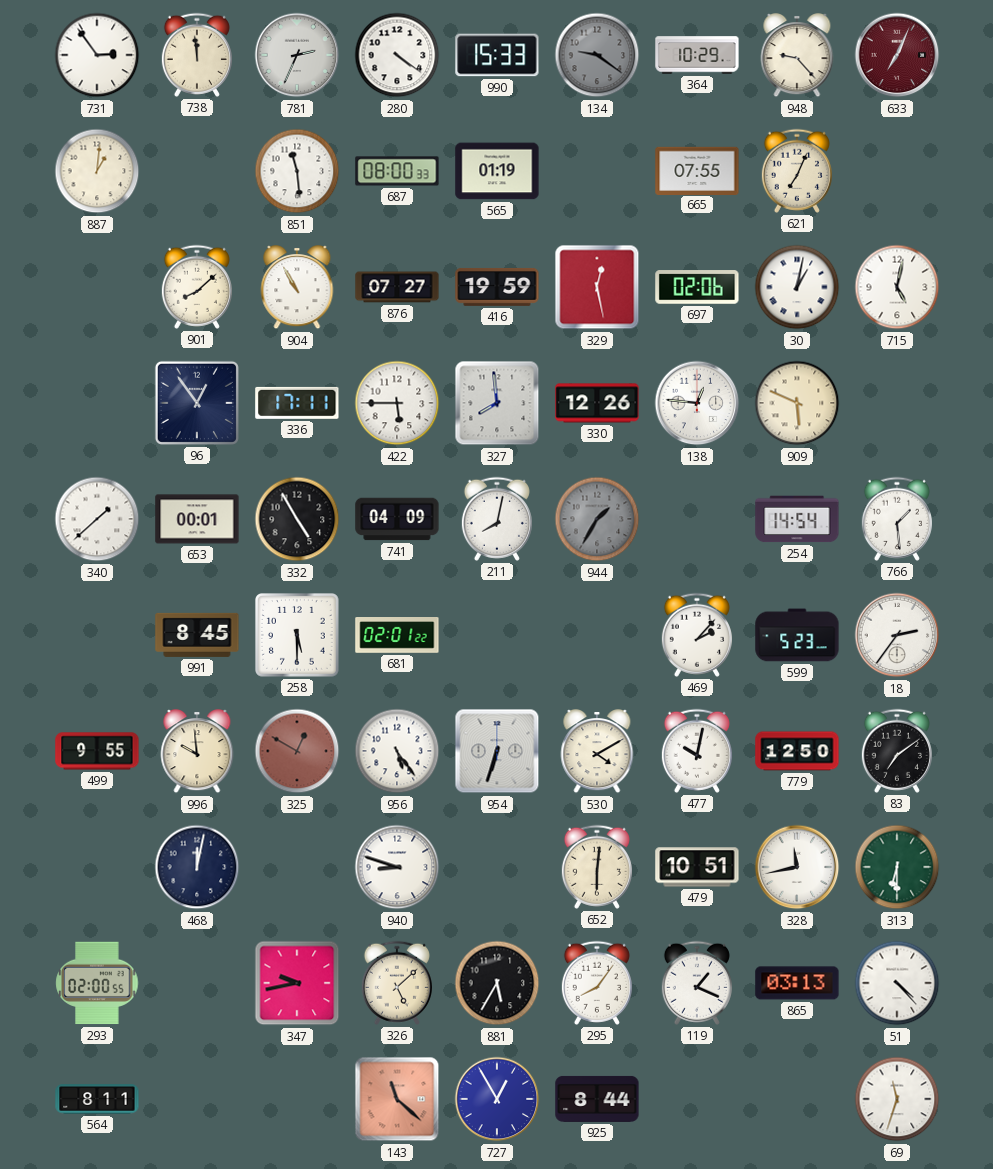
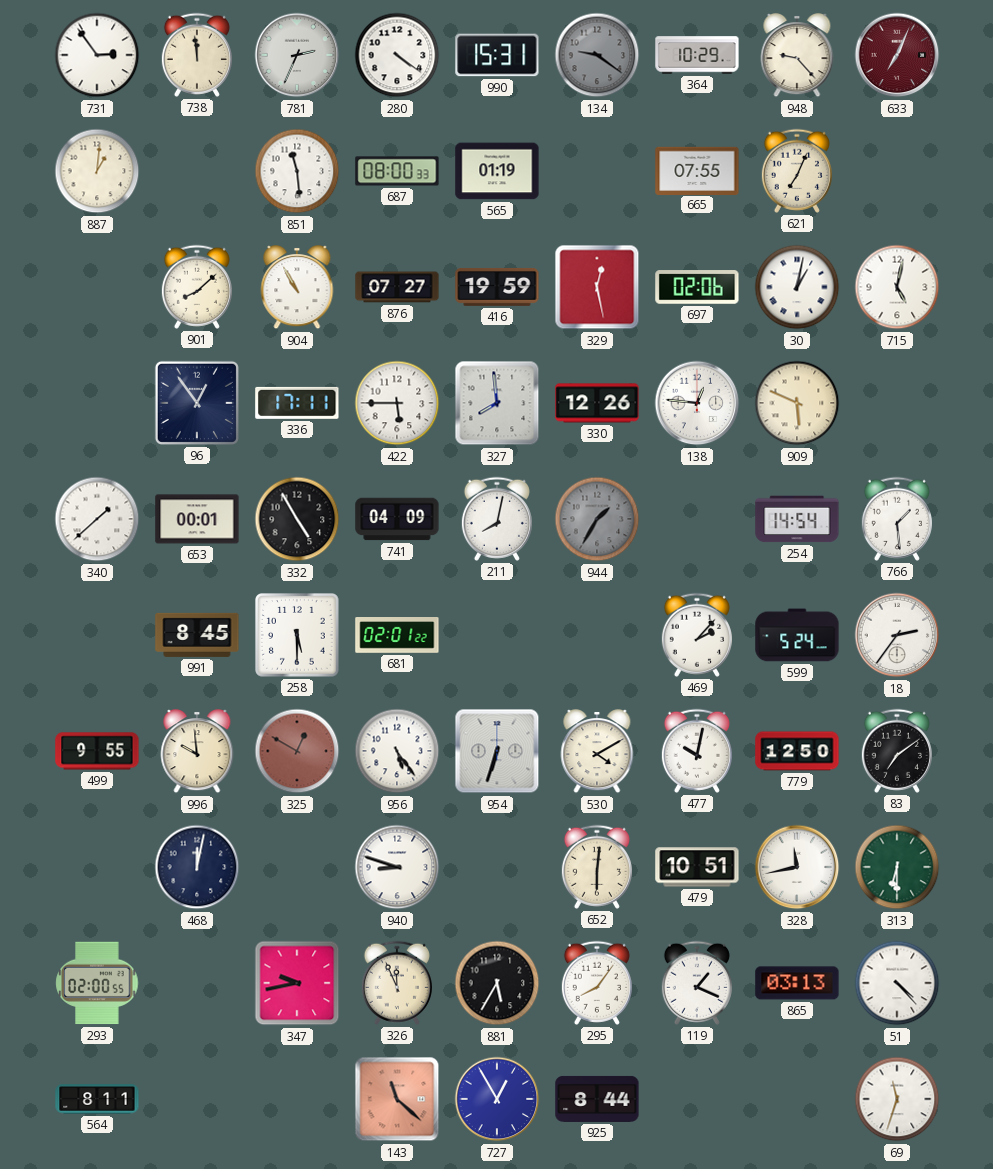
990: 15:33 -> 15:31 (497, 55)
599: 5:23 -> 5:24 (797, 635)
326: 5:08 -> 11:56 (397, 983)
